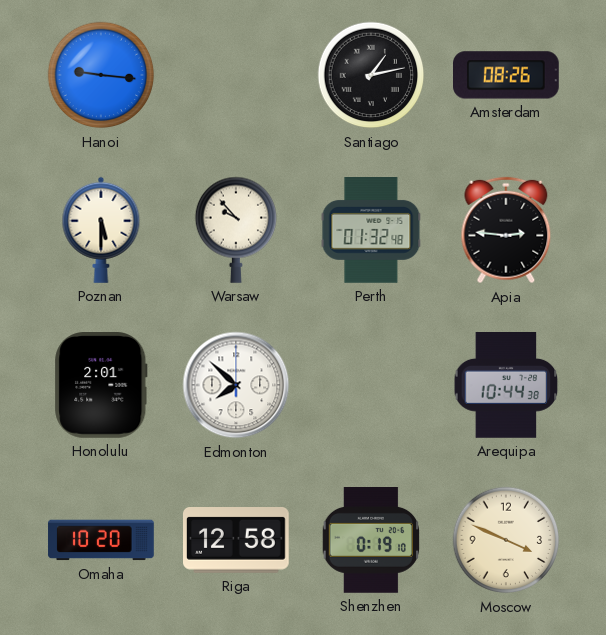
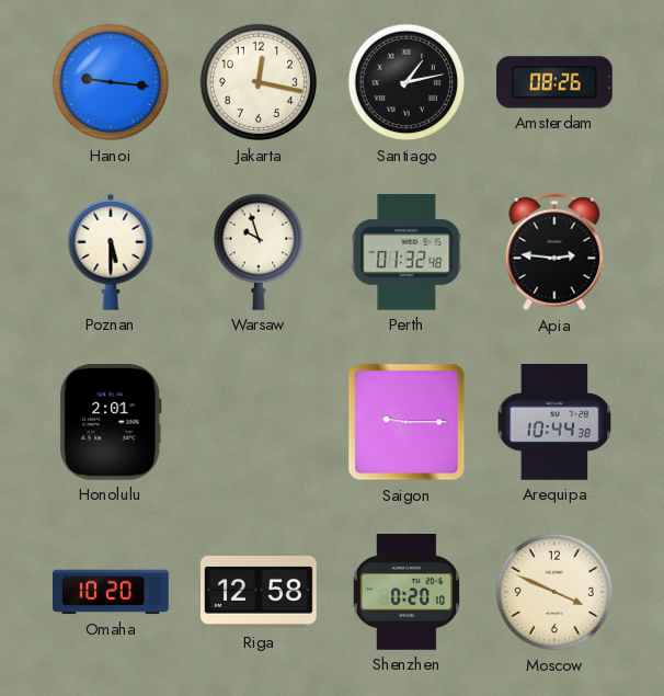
Jakarta: none -> 12:17 (259, 82)
Warsaw: 9:53 -> 9:57 (257, 252)
Edmonton: 7:52 -> none (236, 385)
Saigon: none -> 9:15 (407, 422)
Shenzhen: 0:19 -> 0:20 (405, 593)
